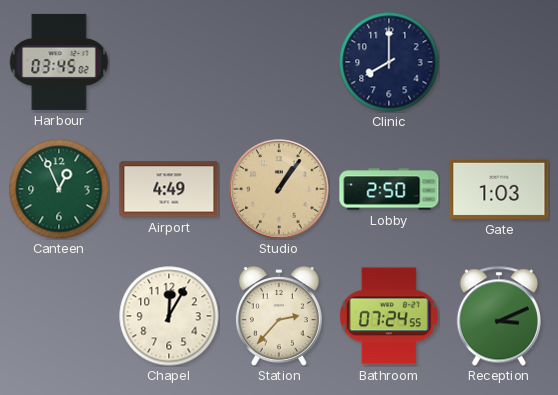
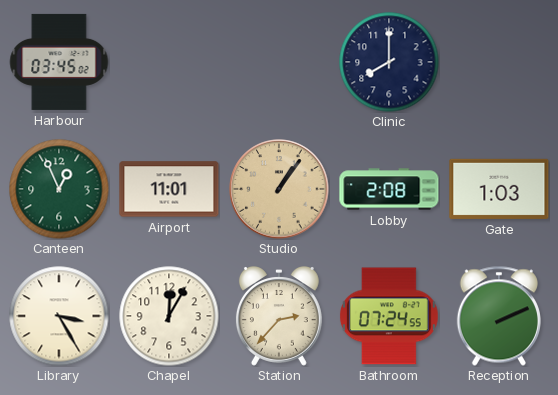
Airport: 4:49 -> 11:01 (169, 189)
Lobby: 2:50 -> 2:08 (389, 189)
Library: none -> 3:25 (59, 316)
Reception: 3:11 -> 2:11 (499, 316)
